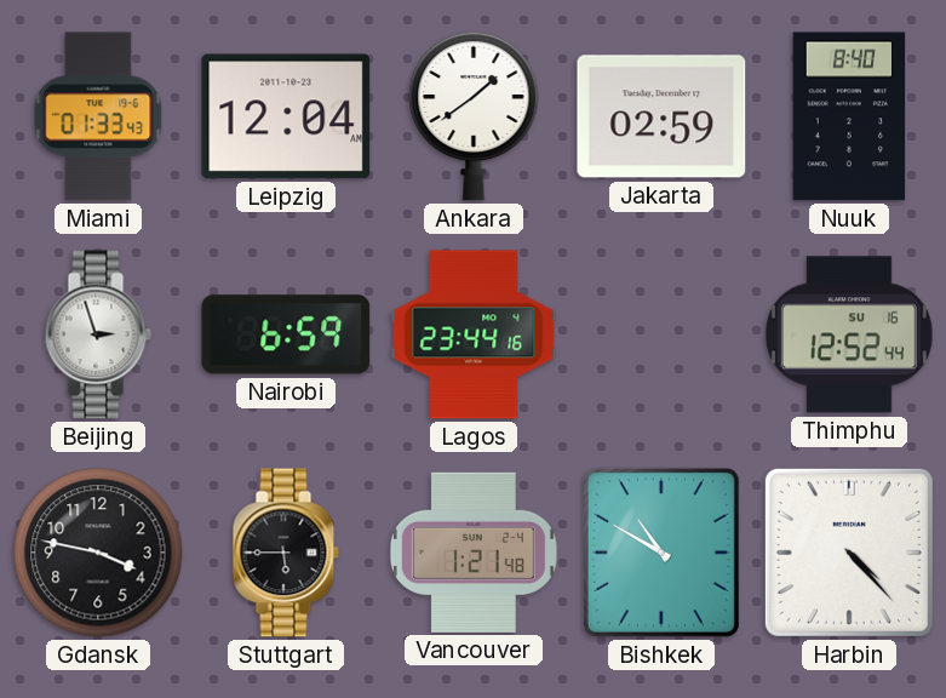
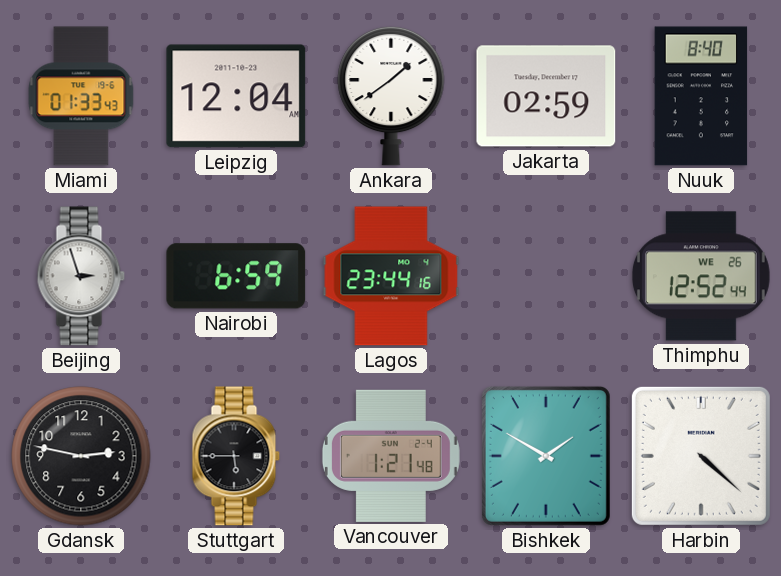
Thimphu date: SU 16 -> WE 26 (701, 276)
Gdansk: 3:47 -> 2:47 (81, 456)
Bishkek: 10:50 -> 1:50 (546, 456)
Harbin: 4:23 -> 4:22 (701, 456)
